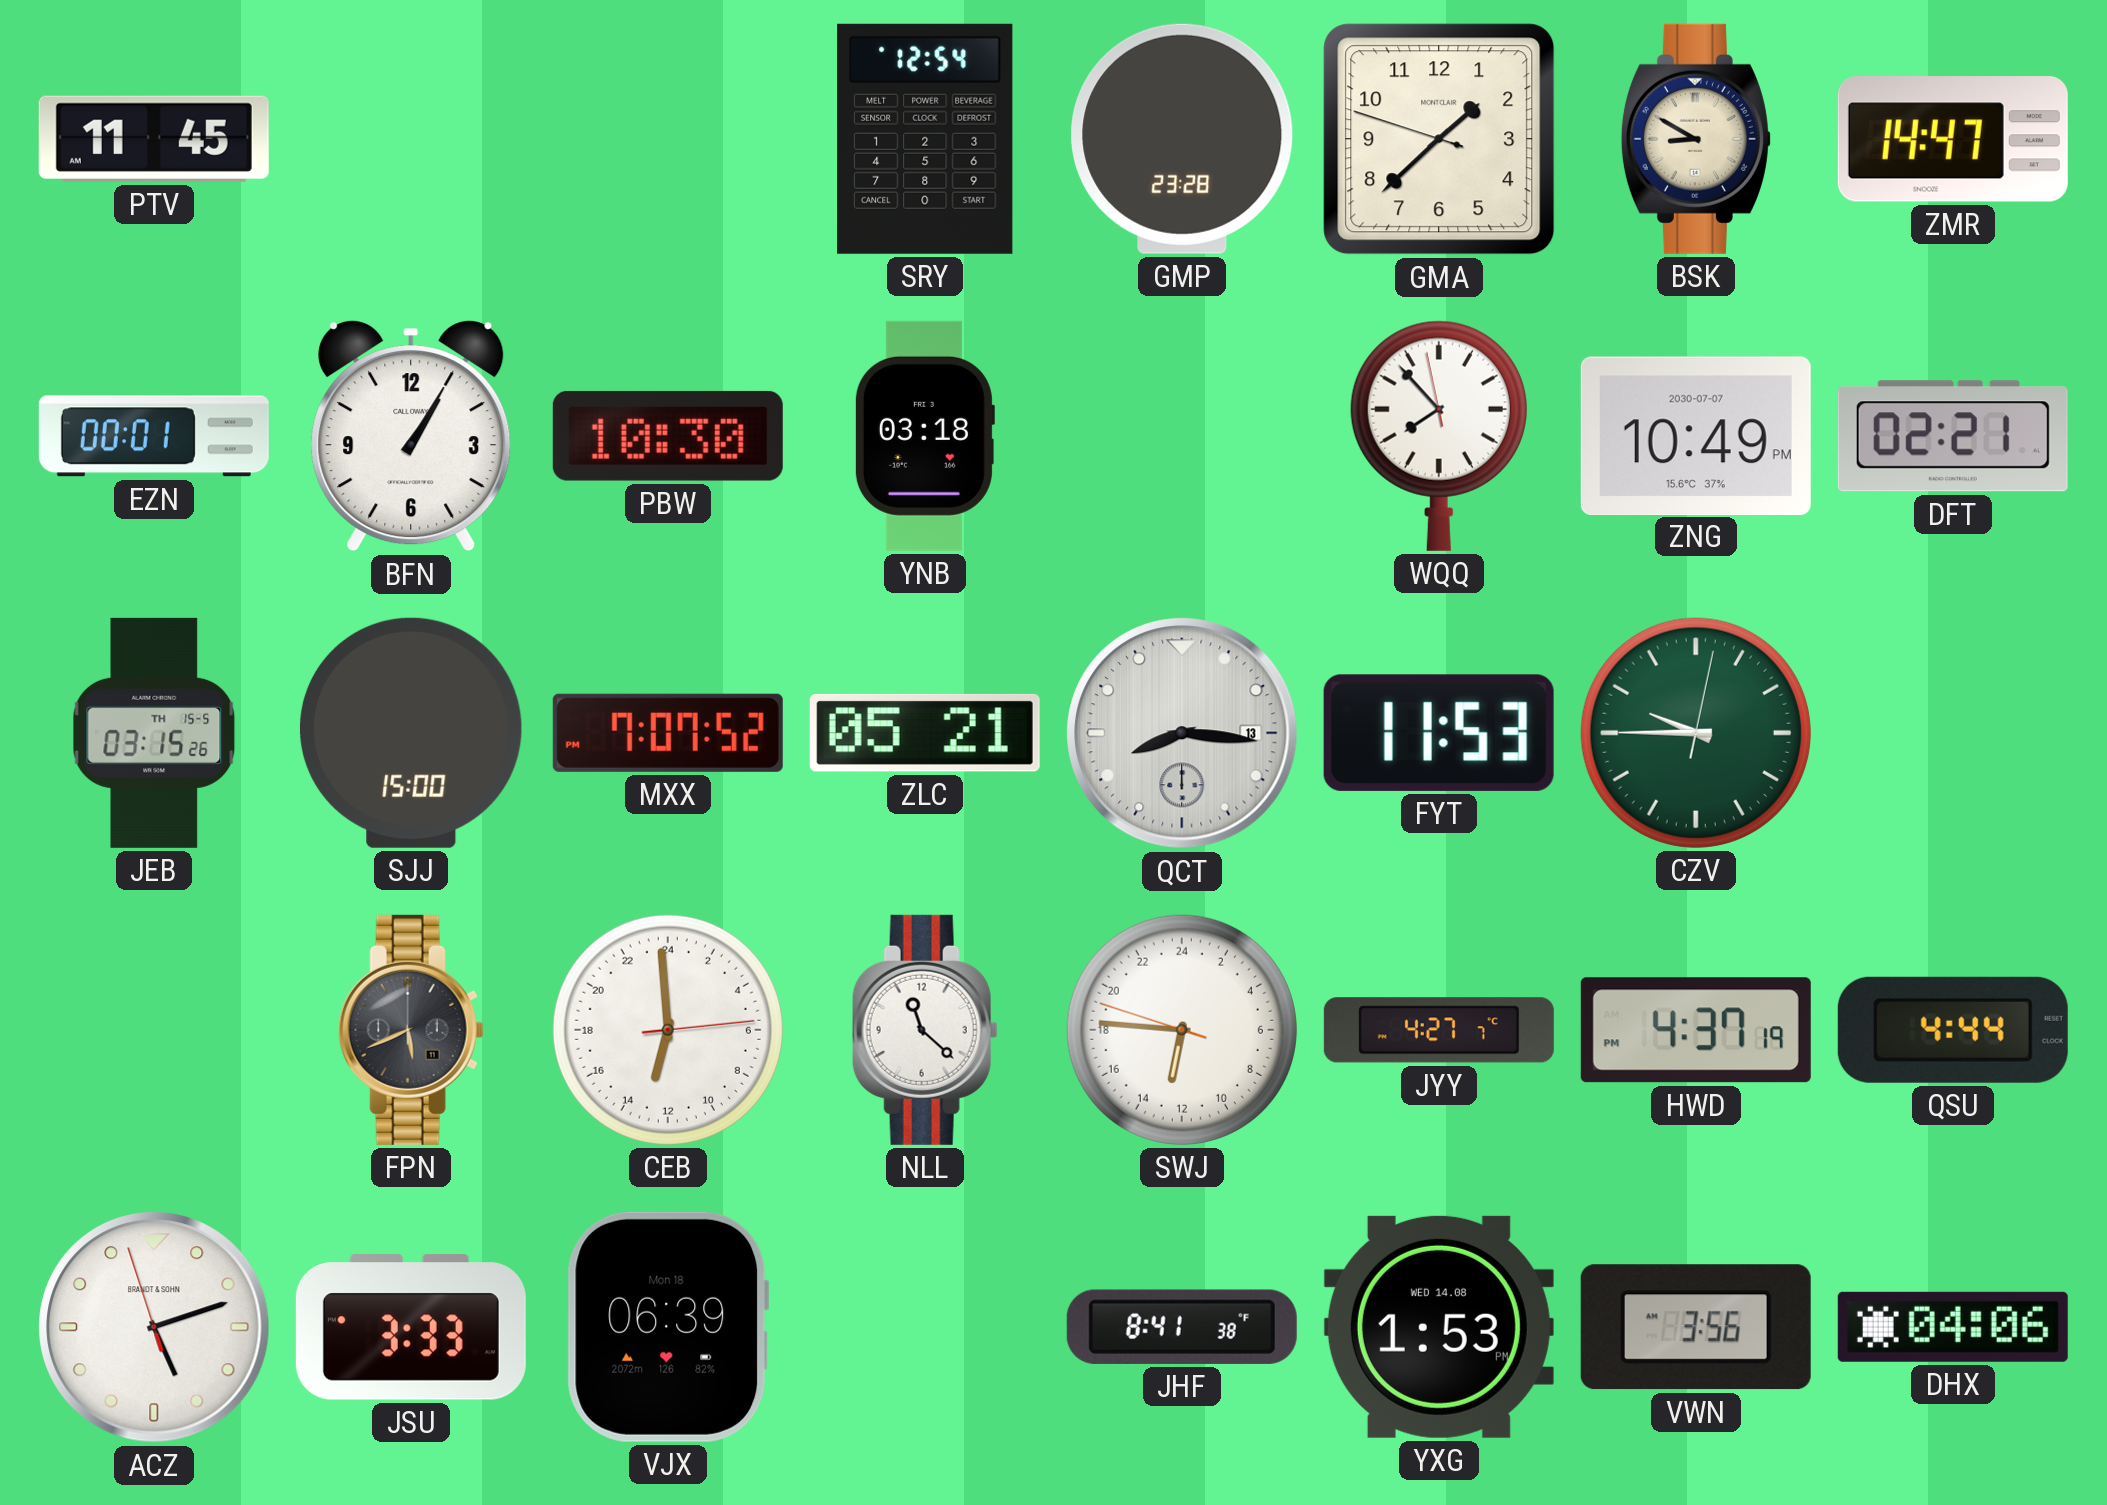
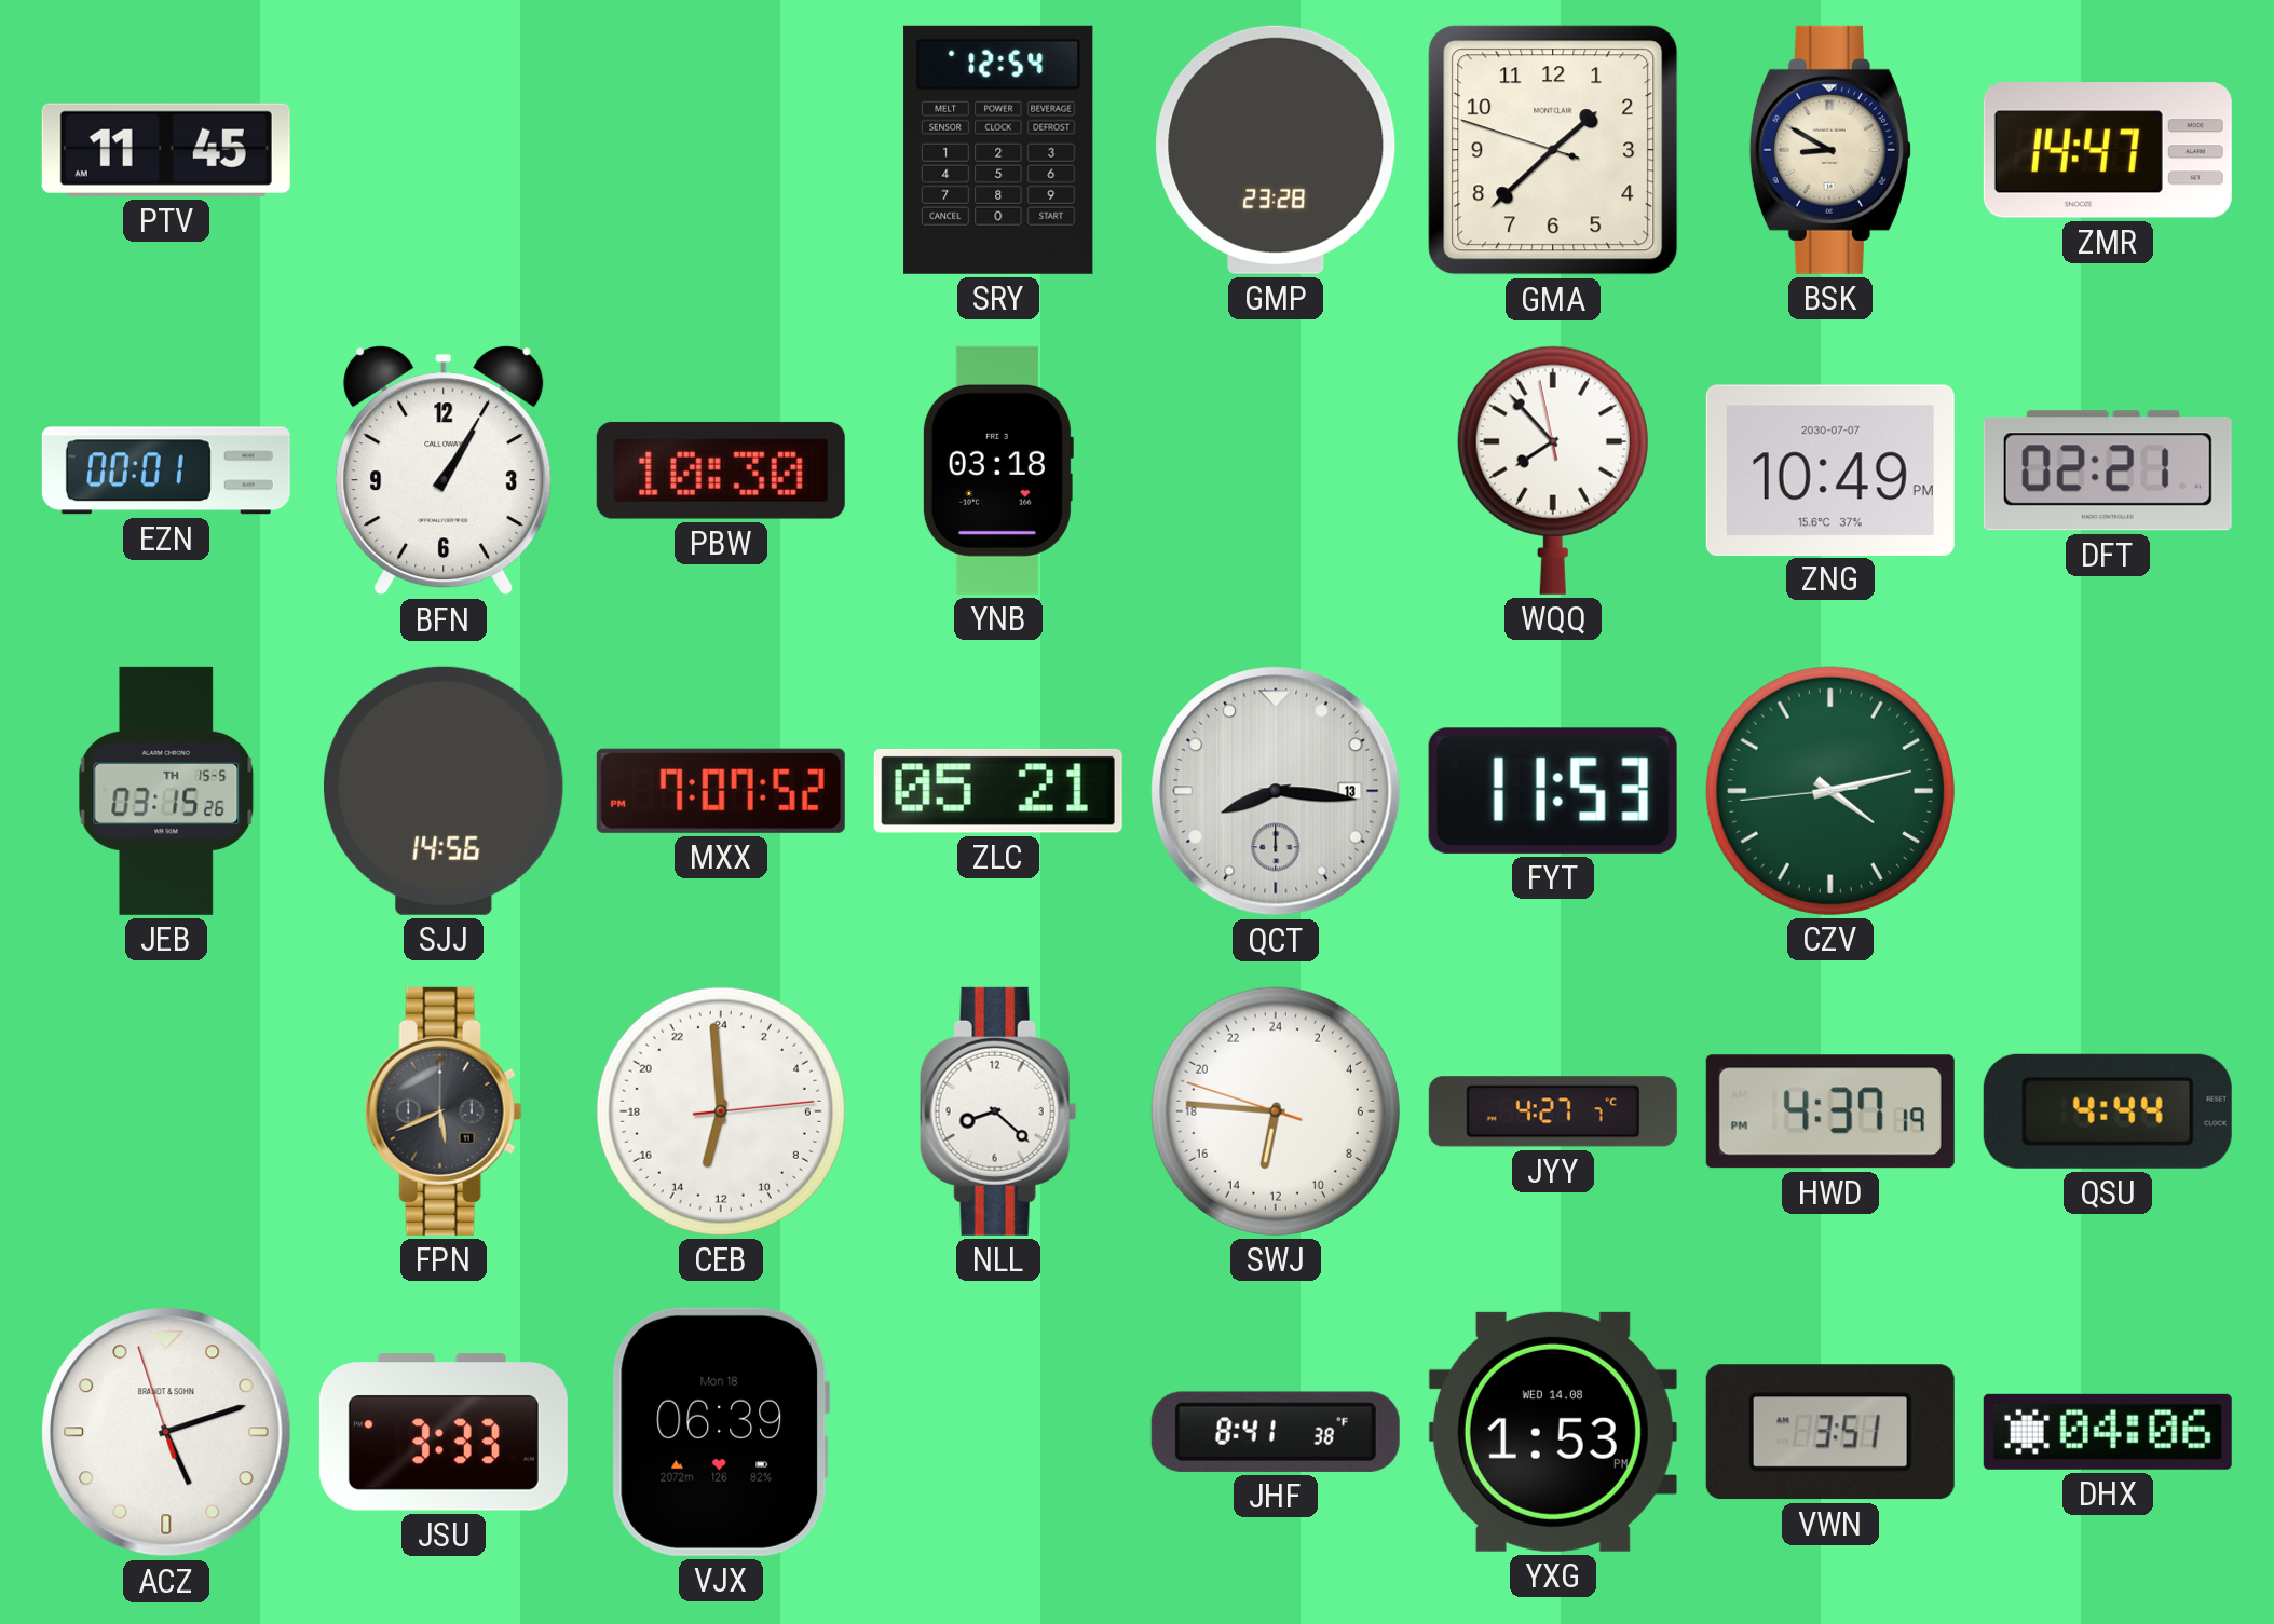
SJJ: 15:00 -> 14:56 (444, 791)
CZV: 9:45 -> 4:12 (1830, 791)
NLL: 11:22 -> 8:22 (998, 1111)
VWN: 3:56 -> 3:51 (1830, 1432)
